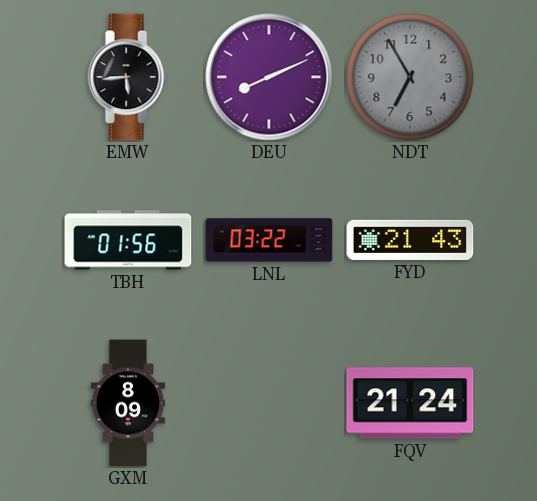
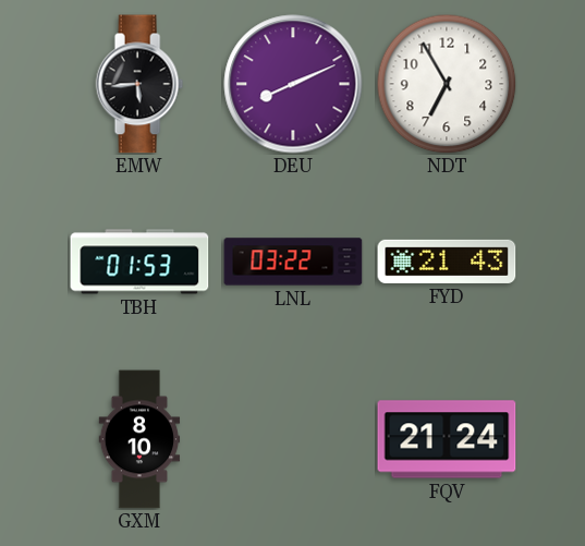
NDT dial: grey -> white (447, 84)
TBH: 01:56 -> 01:53 (139, 262)
GXM: 8:09 -> 8:10 (139, 439)
